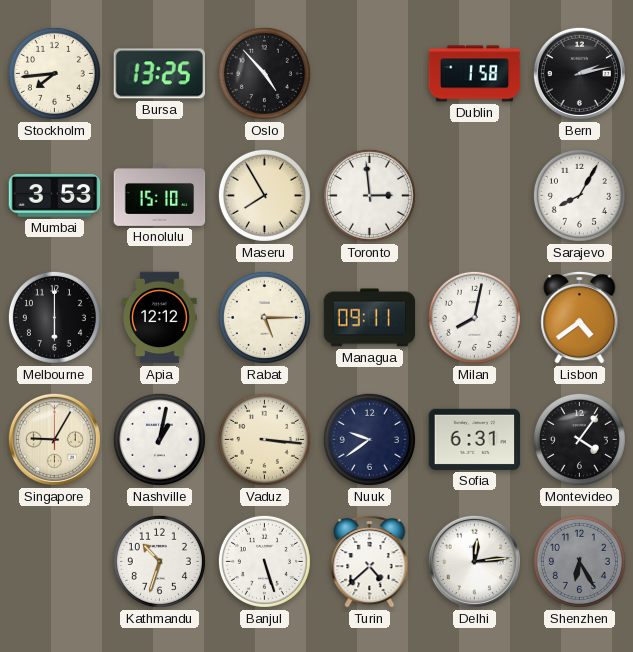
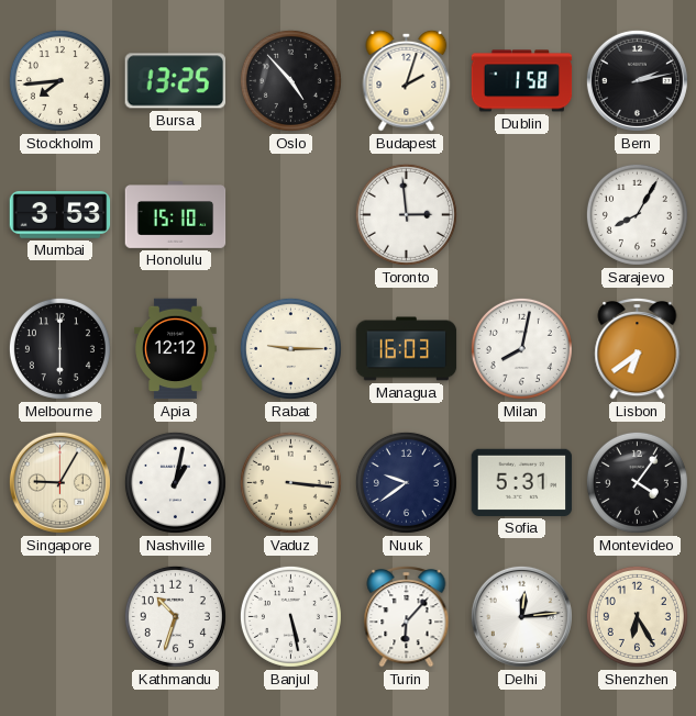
Budapest: none -> 2:03 (407, 80)
Maseru: 7:55 -> none (264, 195)
Rabat: 5:15 -> 9:15 (290, 348)
Managua: 09:11 -> 16:03 (407, 349)
Lisbon: 4:39 -> 6:39 (638, 349)
Sofia: 6:31 -> 5:31 (522, 482)
Banjul: 5:27 -> 5:28 (290, 616)
Turin: 4:38 -> 6:07 (407, 617)
Shenzhen dial: grey -> cream (637, 616)
